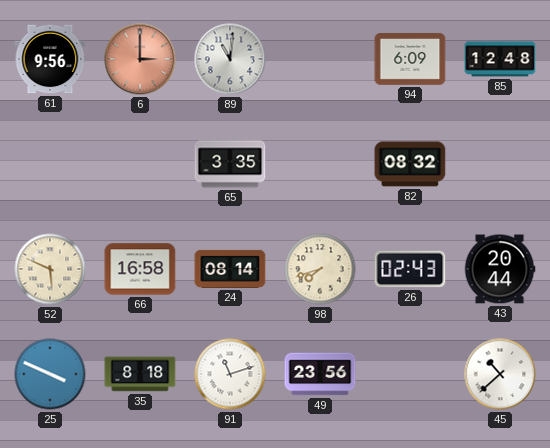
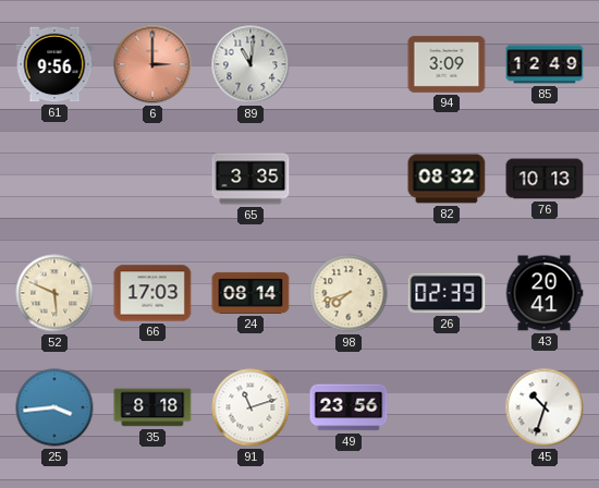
94: 6:09 -> 3:09 (447, 64)
85: 12:48 -> 12:49 (545, 64)
76: none -> 10:13 (545, 179)
66: 16:58 -> 17:03 (152, 293)
26: 02:43 -> 02:39 (447, 293)
43: 20:44 -> 20:41 (545, 293)
25: 3:49 -> 3:44 (54, 407)
45: 10:38 -> 10:33 (545, 407)
